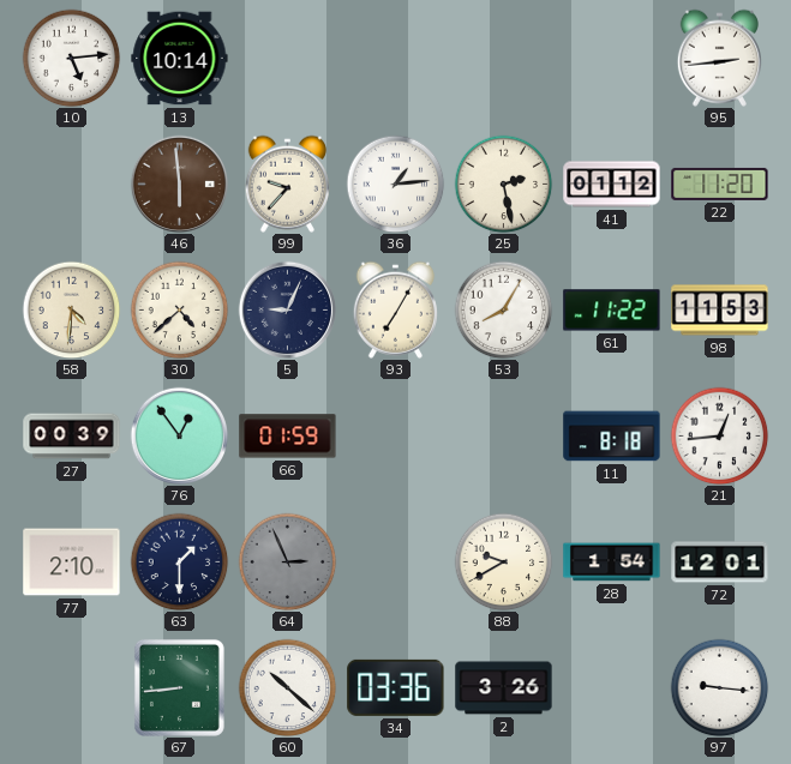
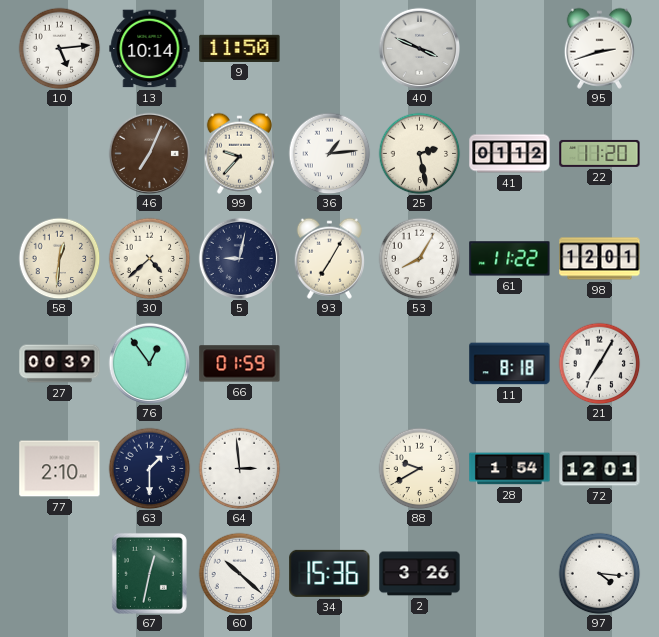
9: none -> 11:50 (240, 48)
40: none -> 3:49 (419, 48)
95: 2:44 -> 2:42 (599, 48)
46: 5:59 -> 7:04 (149, 153)
58: 4:31 -> 12:31 (59, 258)
5: 9:04 -> 9:02 (239, 258)
98: 11:53 -> 12:01 (600, 259)
21: 12:44 -> 7:05 (599, 363)
64: 2:56 -> 2:59 (239, 468)
64 dial: grey -> white (239, 468)
67: 8:44 -> 12:32 (149, 573)
34: 03:36 -> 15:36 (330, 573)
97: 9:16 -> 4:16 (599, 573)
